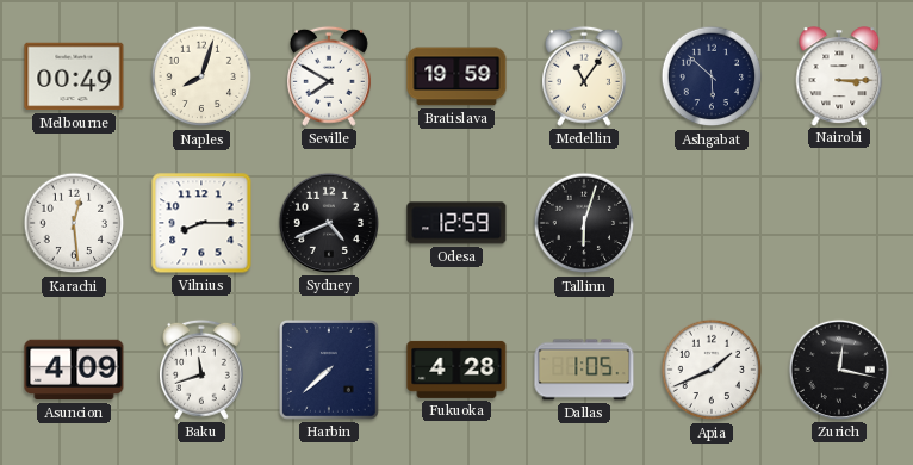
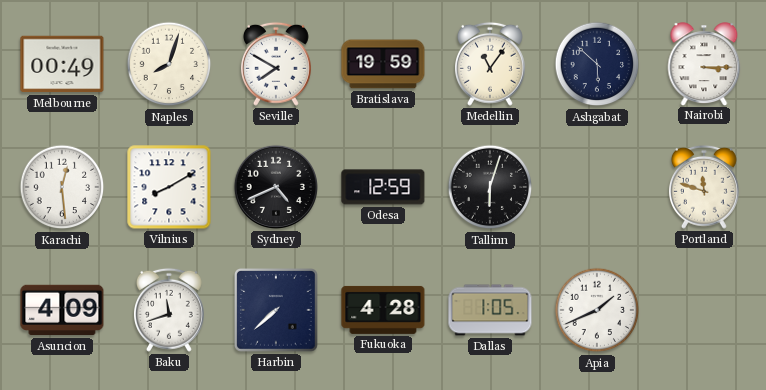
Vilnius: 8:15 -> 8:10 (169, 187)
Portland: none -> 11:48 (704, 187)
Zurich: 12:17 -> none (839, 370)
